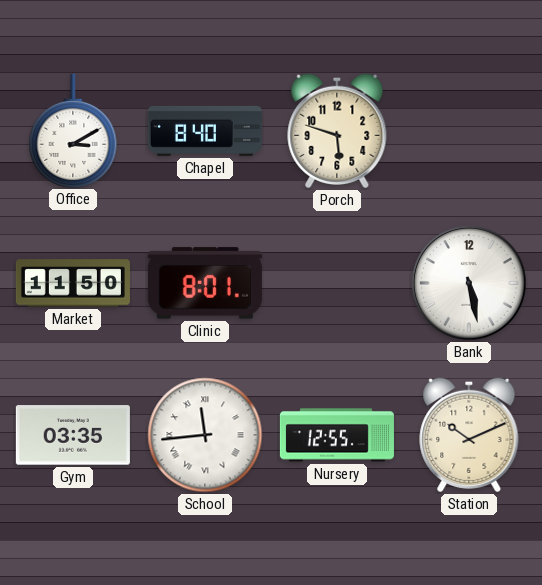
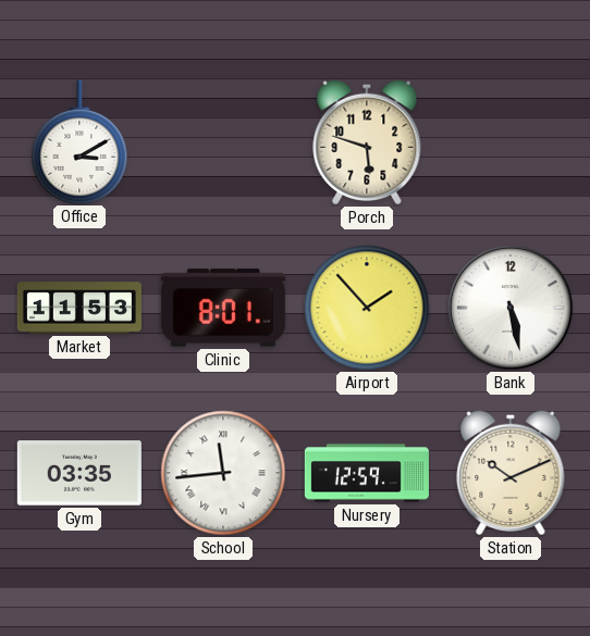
Chapel: 8:40 -> none (205, 131)
Market: 11:50 -> 11:53 (79, 308)
Airport: none -> 1:53 (367, 308)
Nursery: 12:55 -> 12:59 (367, 473)
